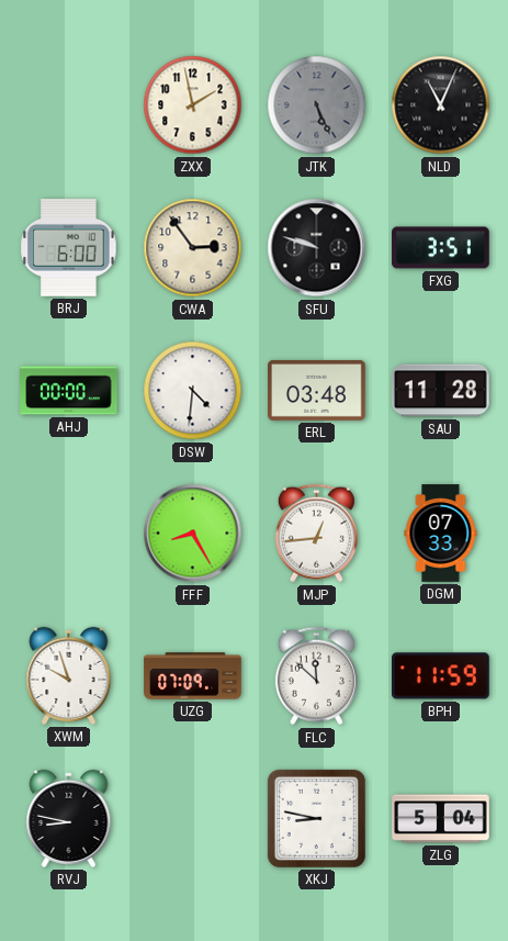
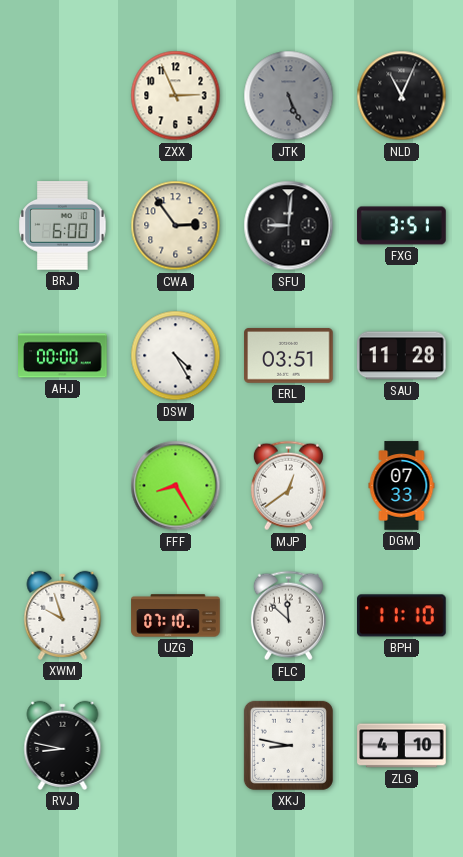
ZXX: 1:58 -> 2:56 (176, 96)
SFU: 9:48 -> 9:01 (289, 226)
DSW: 4:31 -> 4:25 (176, 356)
ERL: 03:48 -> 03:51 (289, 355)
MJP: 12:44 -> 12:39 (288, 486)
UZG: 07:09 -> 07:10 (176, 616)
BPH: 11:59 -> 11:10 (402, 616)
ZLG: 5:04 -> 4:10 (402, 746)
